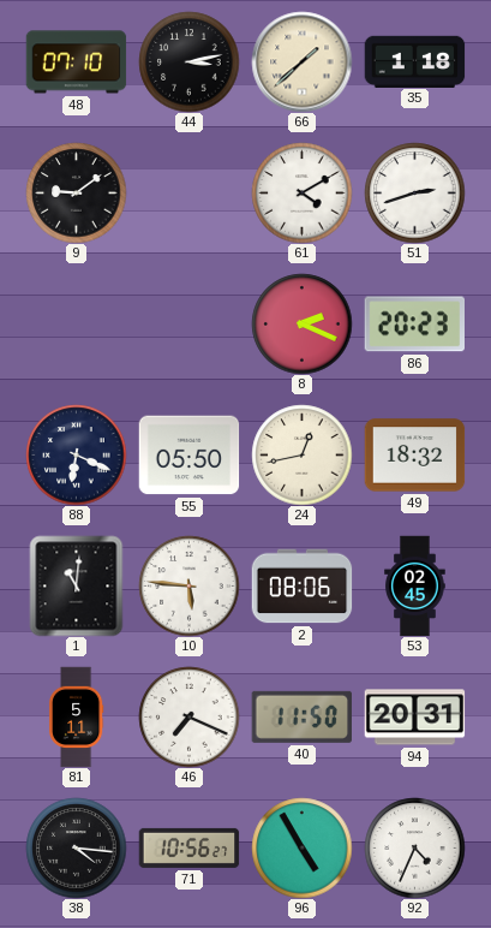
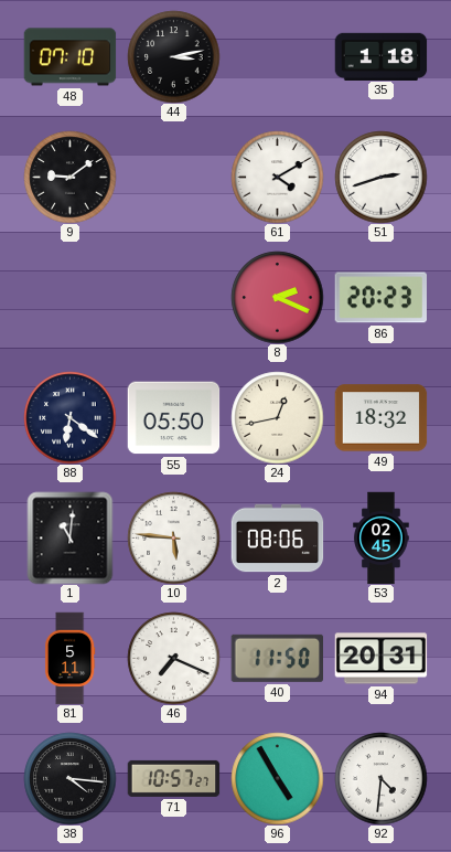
66: 1:38 -> none (301, 61)
88: 6:19 -> 6:21 (69, 417)
71: 10:56 -> 10:57 (173, 778)
92: 4:34 -> 4:31 (380, 778)
